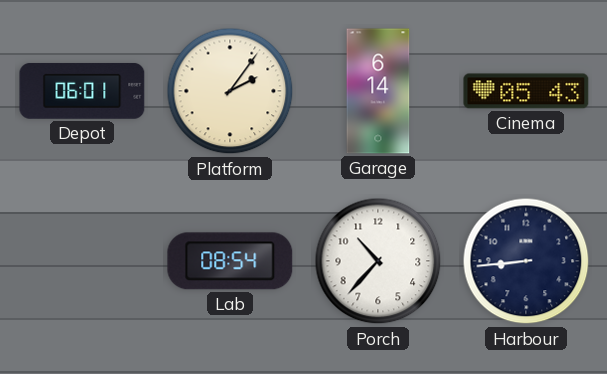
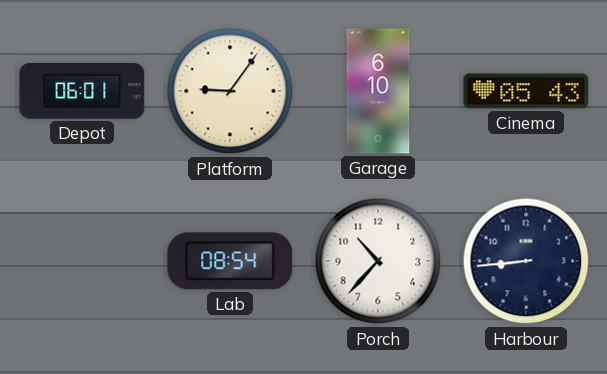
Platform: 2:06 -> 9:06 (230, 91)
Garage: 6:14 -> 6:10 (378, 91)
